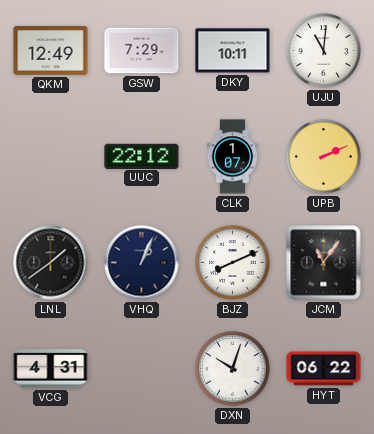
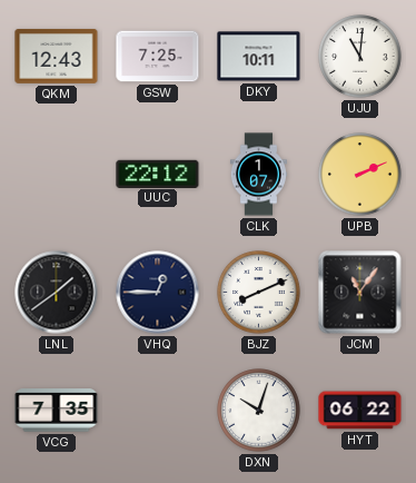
QKM: 12:49 -> 12:43 (57, 57)
GSW: 7:29 -> 7:25 (158, 57)
VHQ: 1:04 -> 12:45 (158, 293)
VCG: 4:31 -> 7:35 (57, 411)
